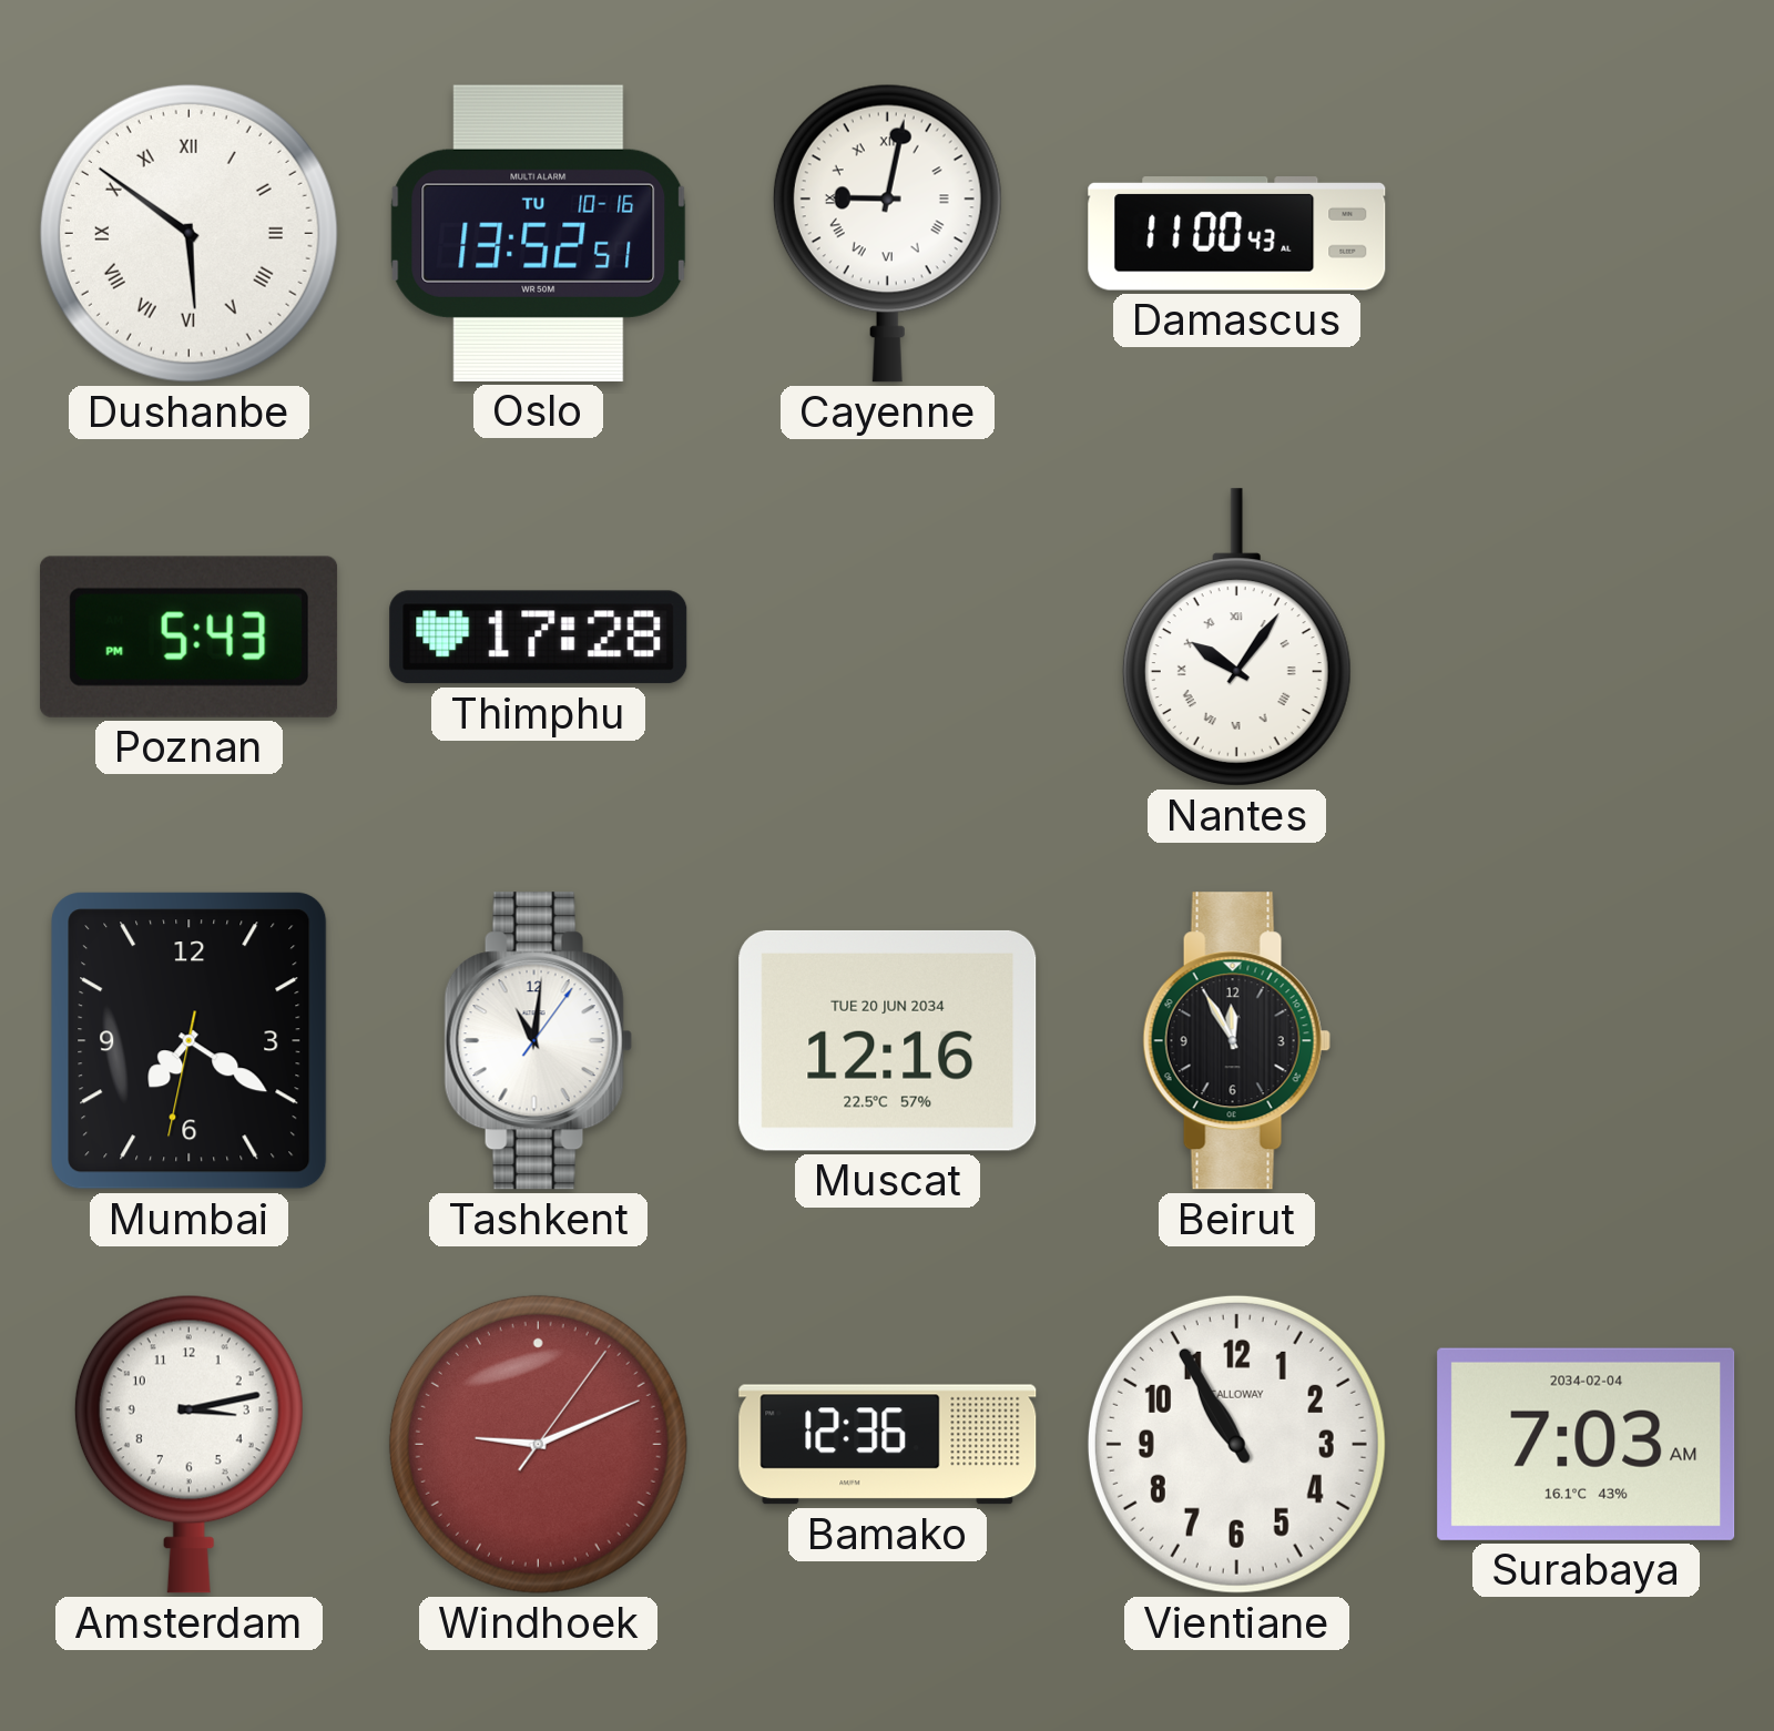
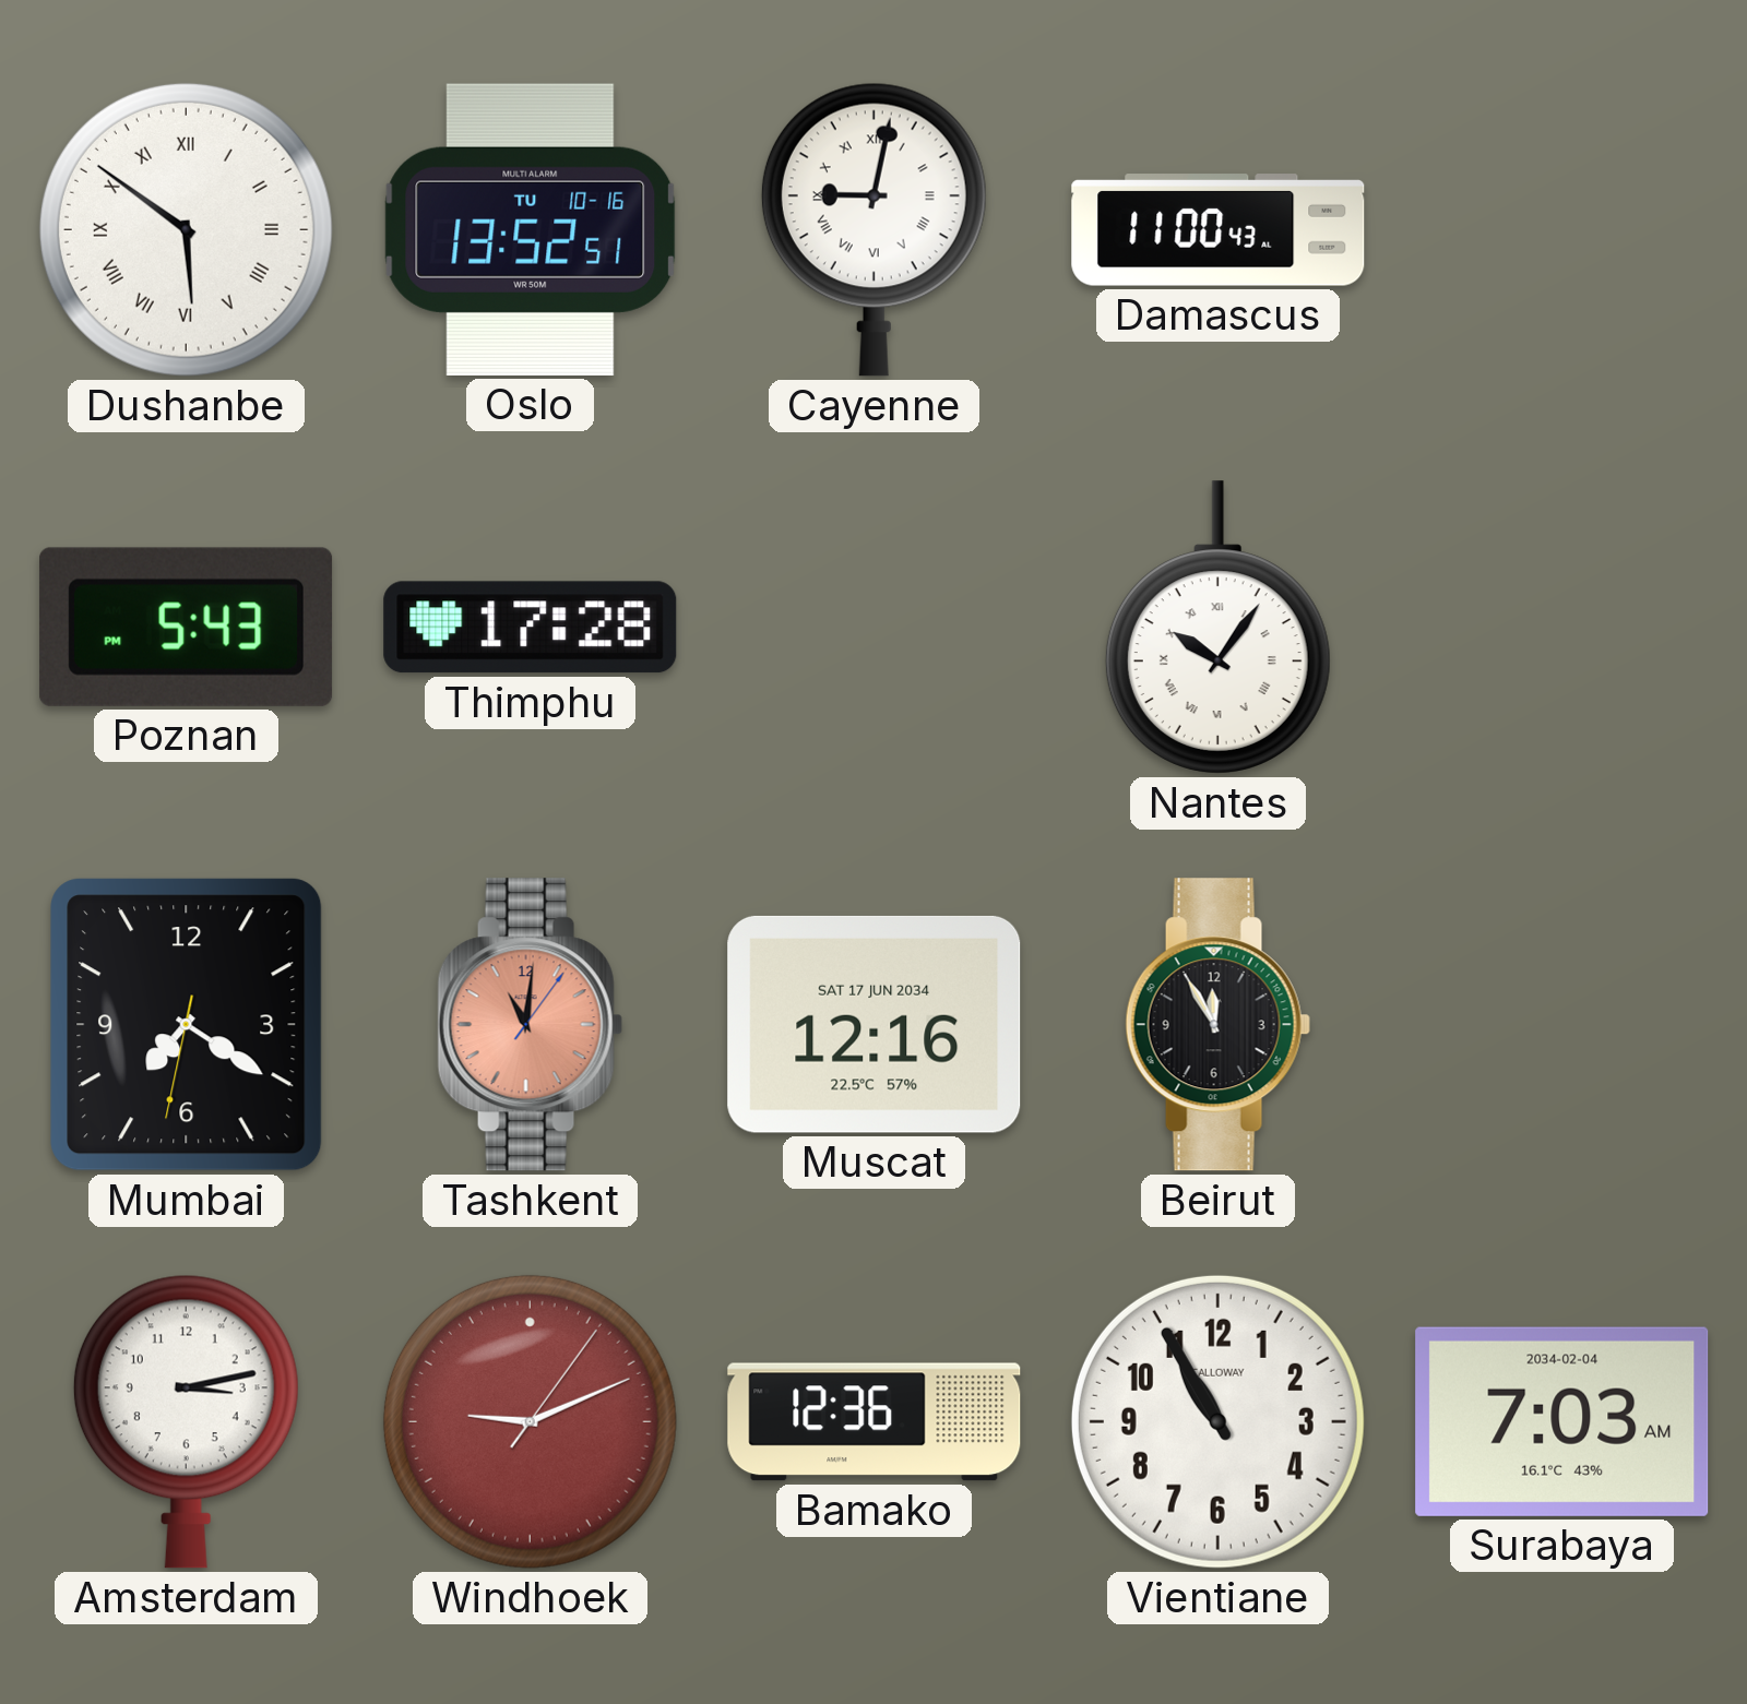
Tashkent dial: white -> salmon (530, 1025)
Muscat date: TUE 20 JUN 2034 -> SAT 17 JUN 2034 (875, 1024)
